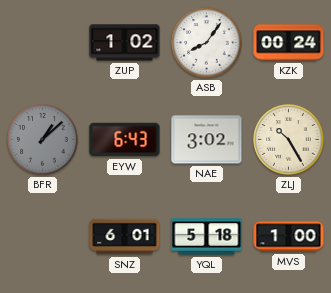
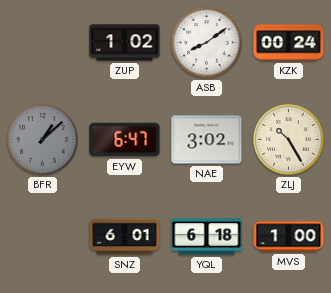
ASB: 8:06 -> 8:09 (207, 43)
EYW: 6:43 -> 6:47 (125, 140)
YQL: 5:18 -> 6:18 (207, 237)
